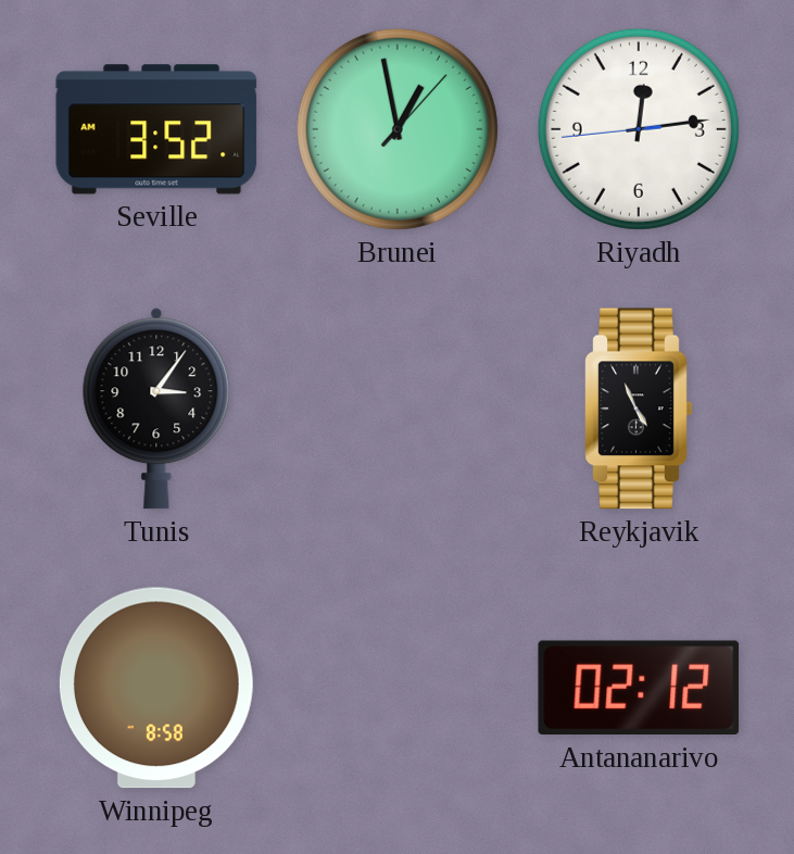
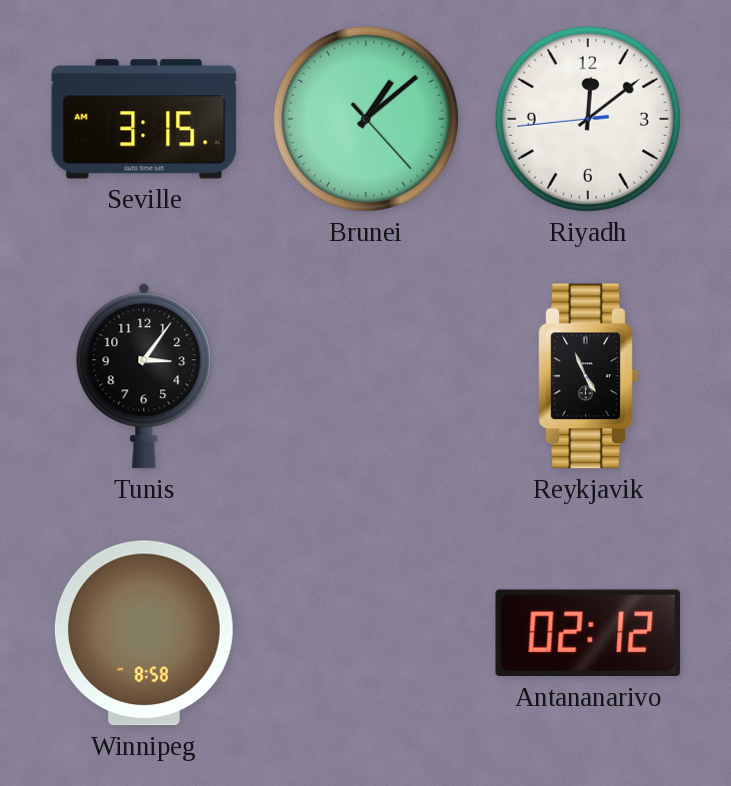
Seville: 3:52 -> 3:15 (144, 119)
Brunei: 12:58 -> 1:08 (366, 119)
Riyadh: 12:13 -> 12:08 (588, 119)
